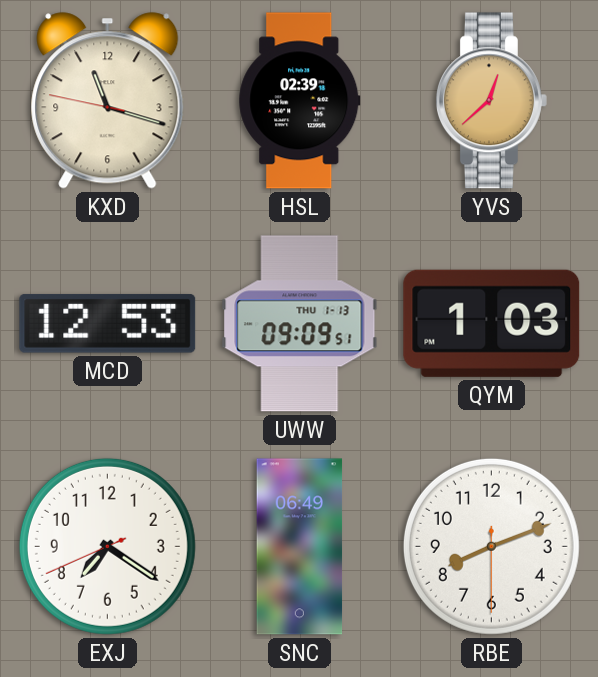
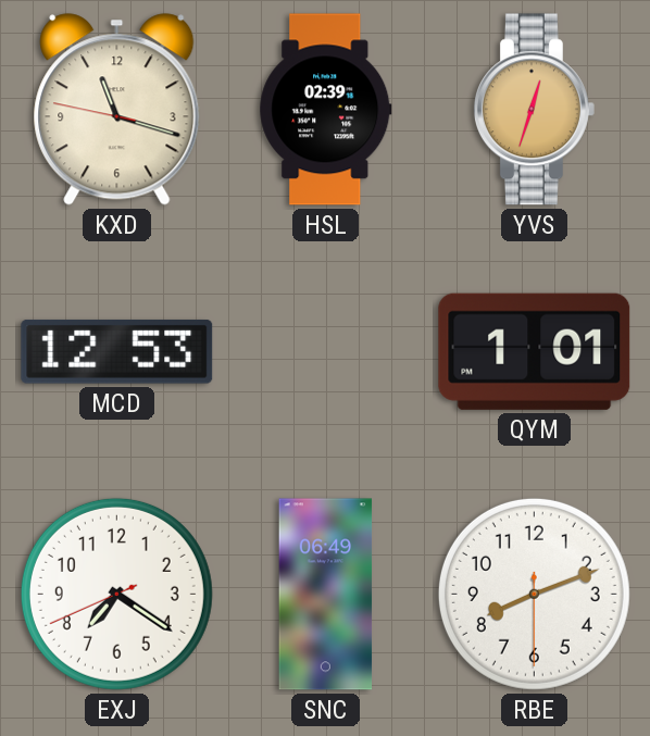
YVS: 12:38 -> 12:33 (534, 110)
UWW: 09:09 -> none (300, 324)
QYM: 1:03 -> 1:01 (535, 351)
